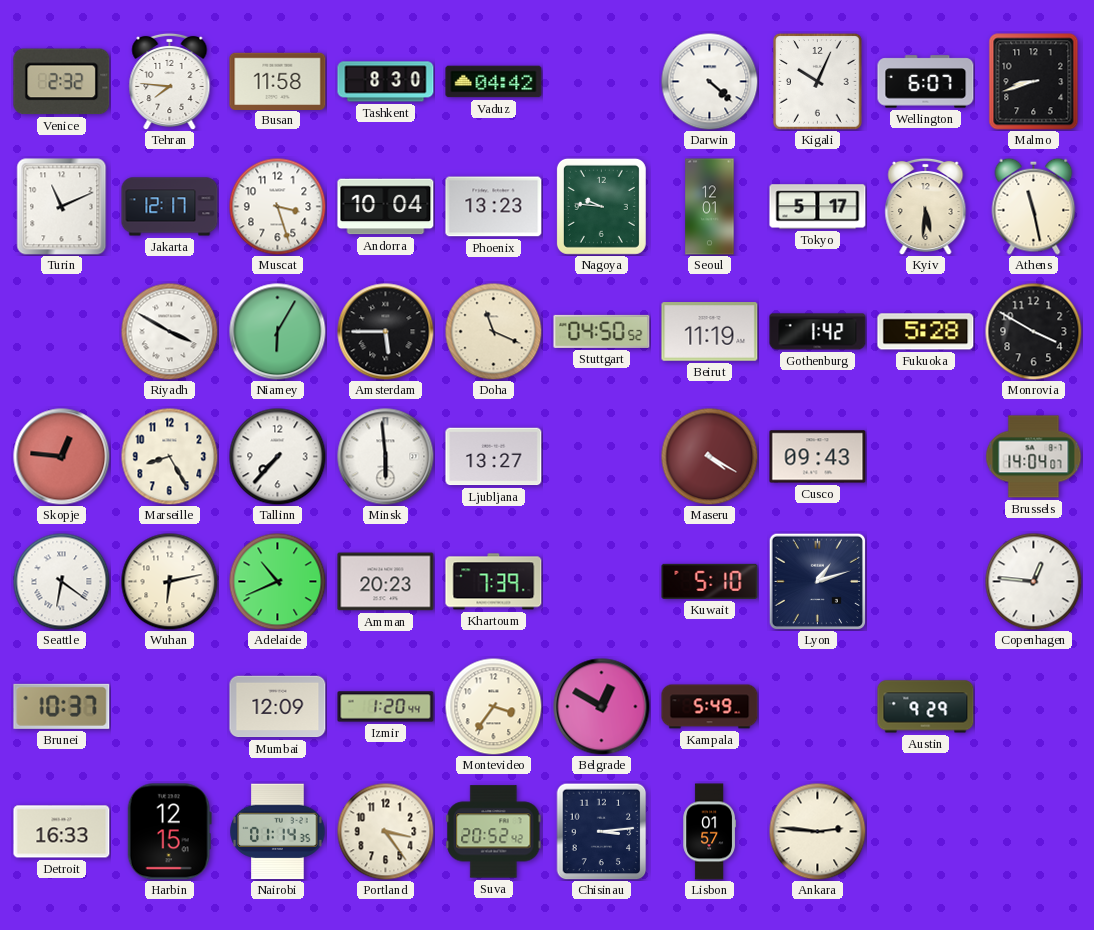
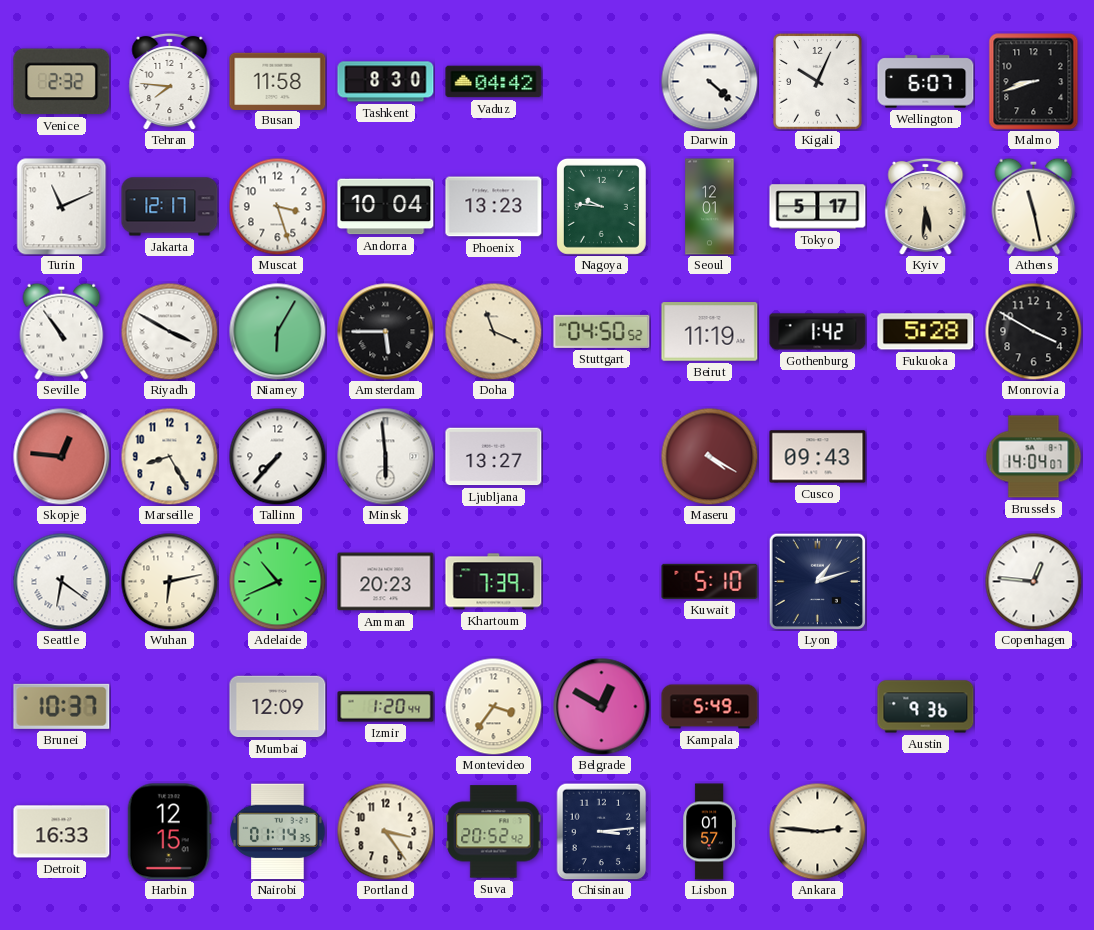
Seville: none -> 10:54 (62, 331)
Austin: 9:29 -> 9:36 (926, 707)
